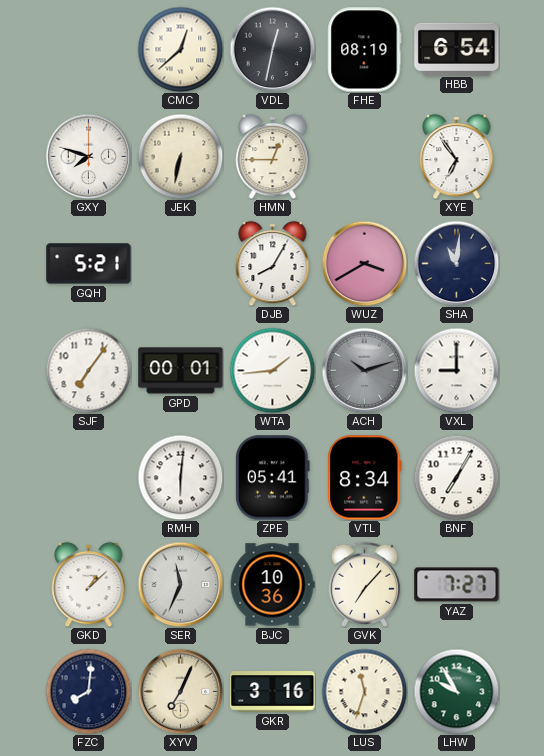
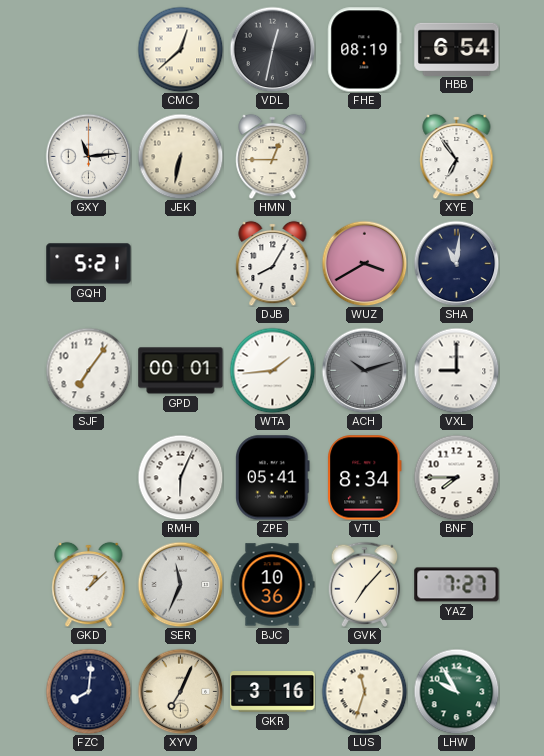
GXY: 7:48 -> 11:14 (88, 156)
RMH: 6:01 -> 6:04 (180, 477)
BNF: 7:05 -> 7:45 (456, 477)
